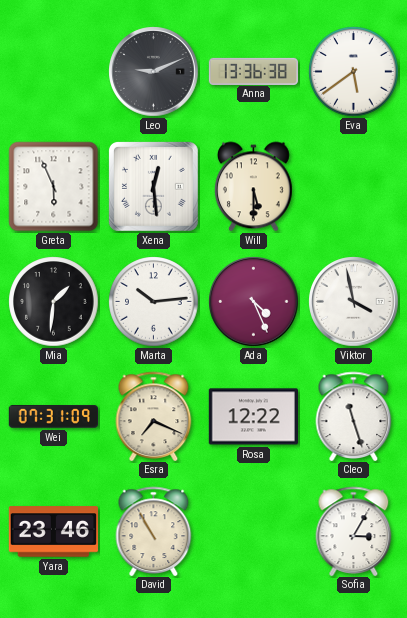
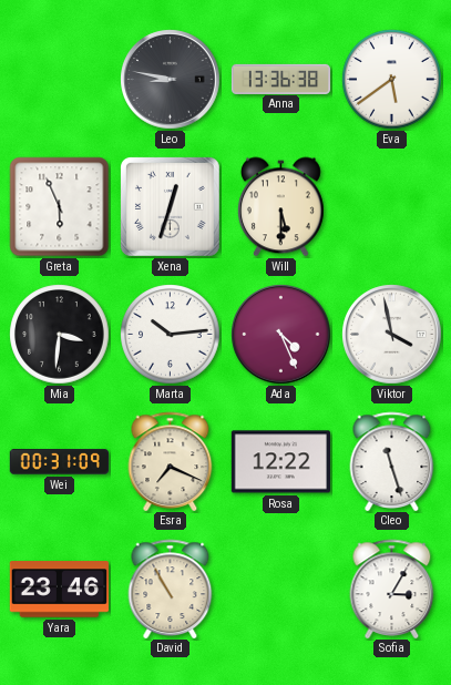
Leo: 9:11 -> 8:47 (171, 80)
Xena: 12:29 -> 12:33 (170, 206)
Mia: 1:31 -> 3:31 (60, 335)
Wei: 07:31 -> 00:31 (59, 462)
